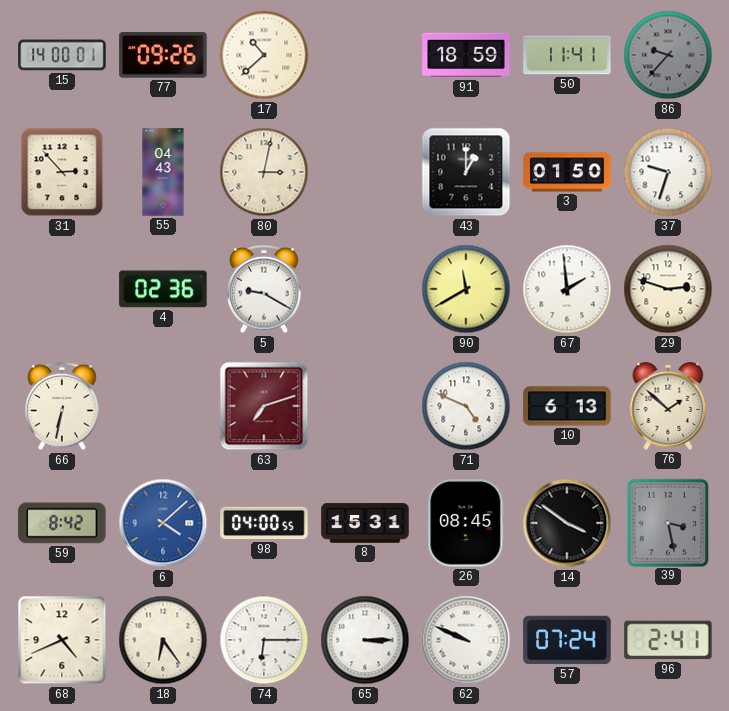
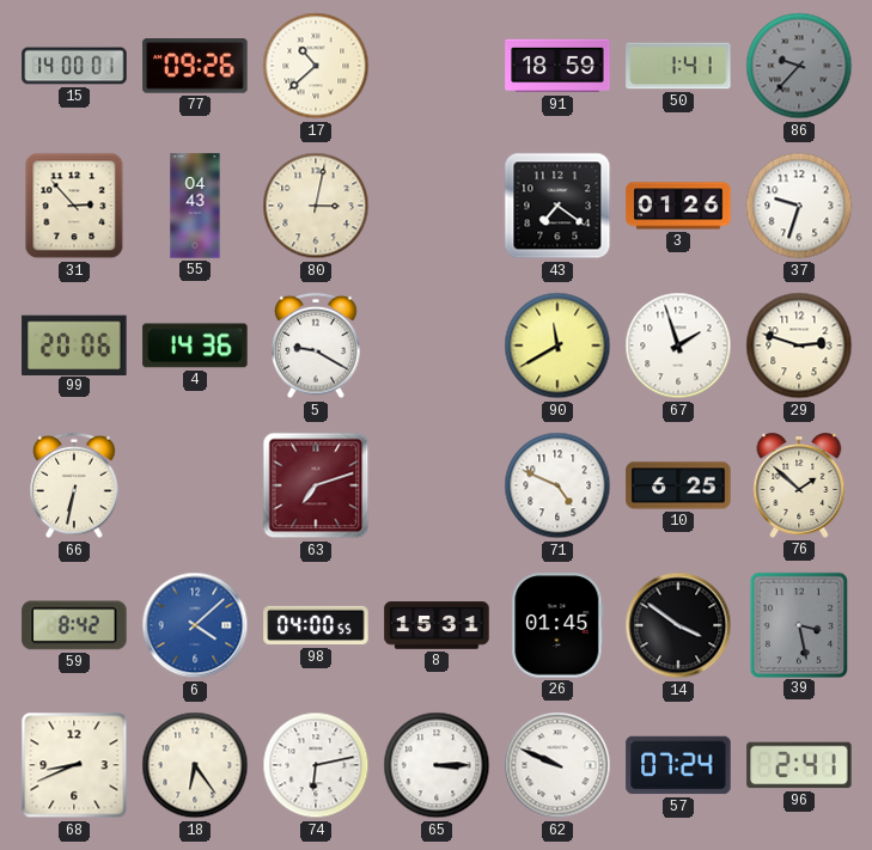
50: 11:41 -> 1:41 (678, 66)
43: 1:00 -> 7:21 (557, 206)
3: 01:50 -> 01:26 (678, 206)
99: none -> 20:06 (74, 344)
4: 02:36 -> 14:36 (195, 345)
67: 1:59 -> 1:57 (678, 345)
10: 6:13 -> 6:25 (678, 485)
26: 08:45 -> 01:45 (557, 625)
68: 4:41 -> 8:41 (74, 765)
74: 6:15 -> 6:13 (316, 765)
